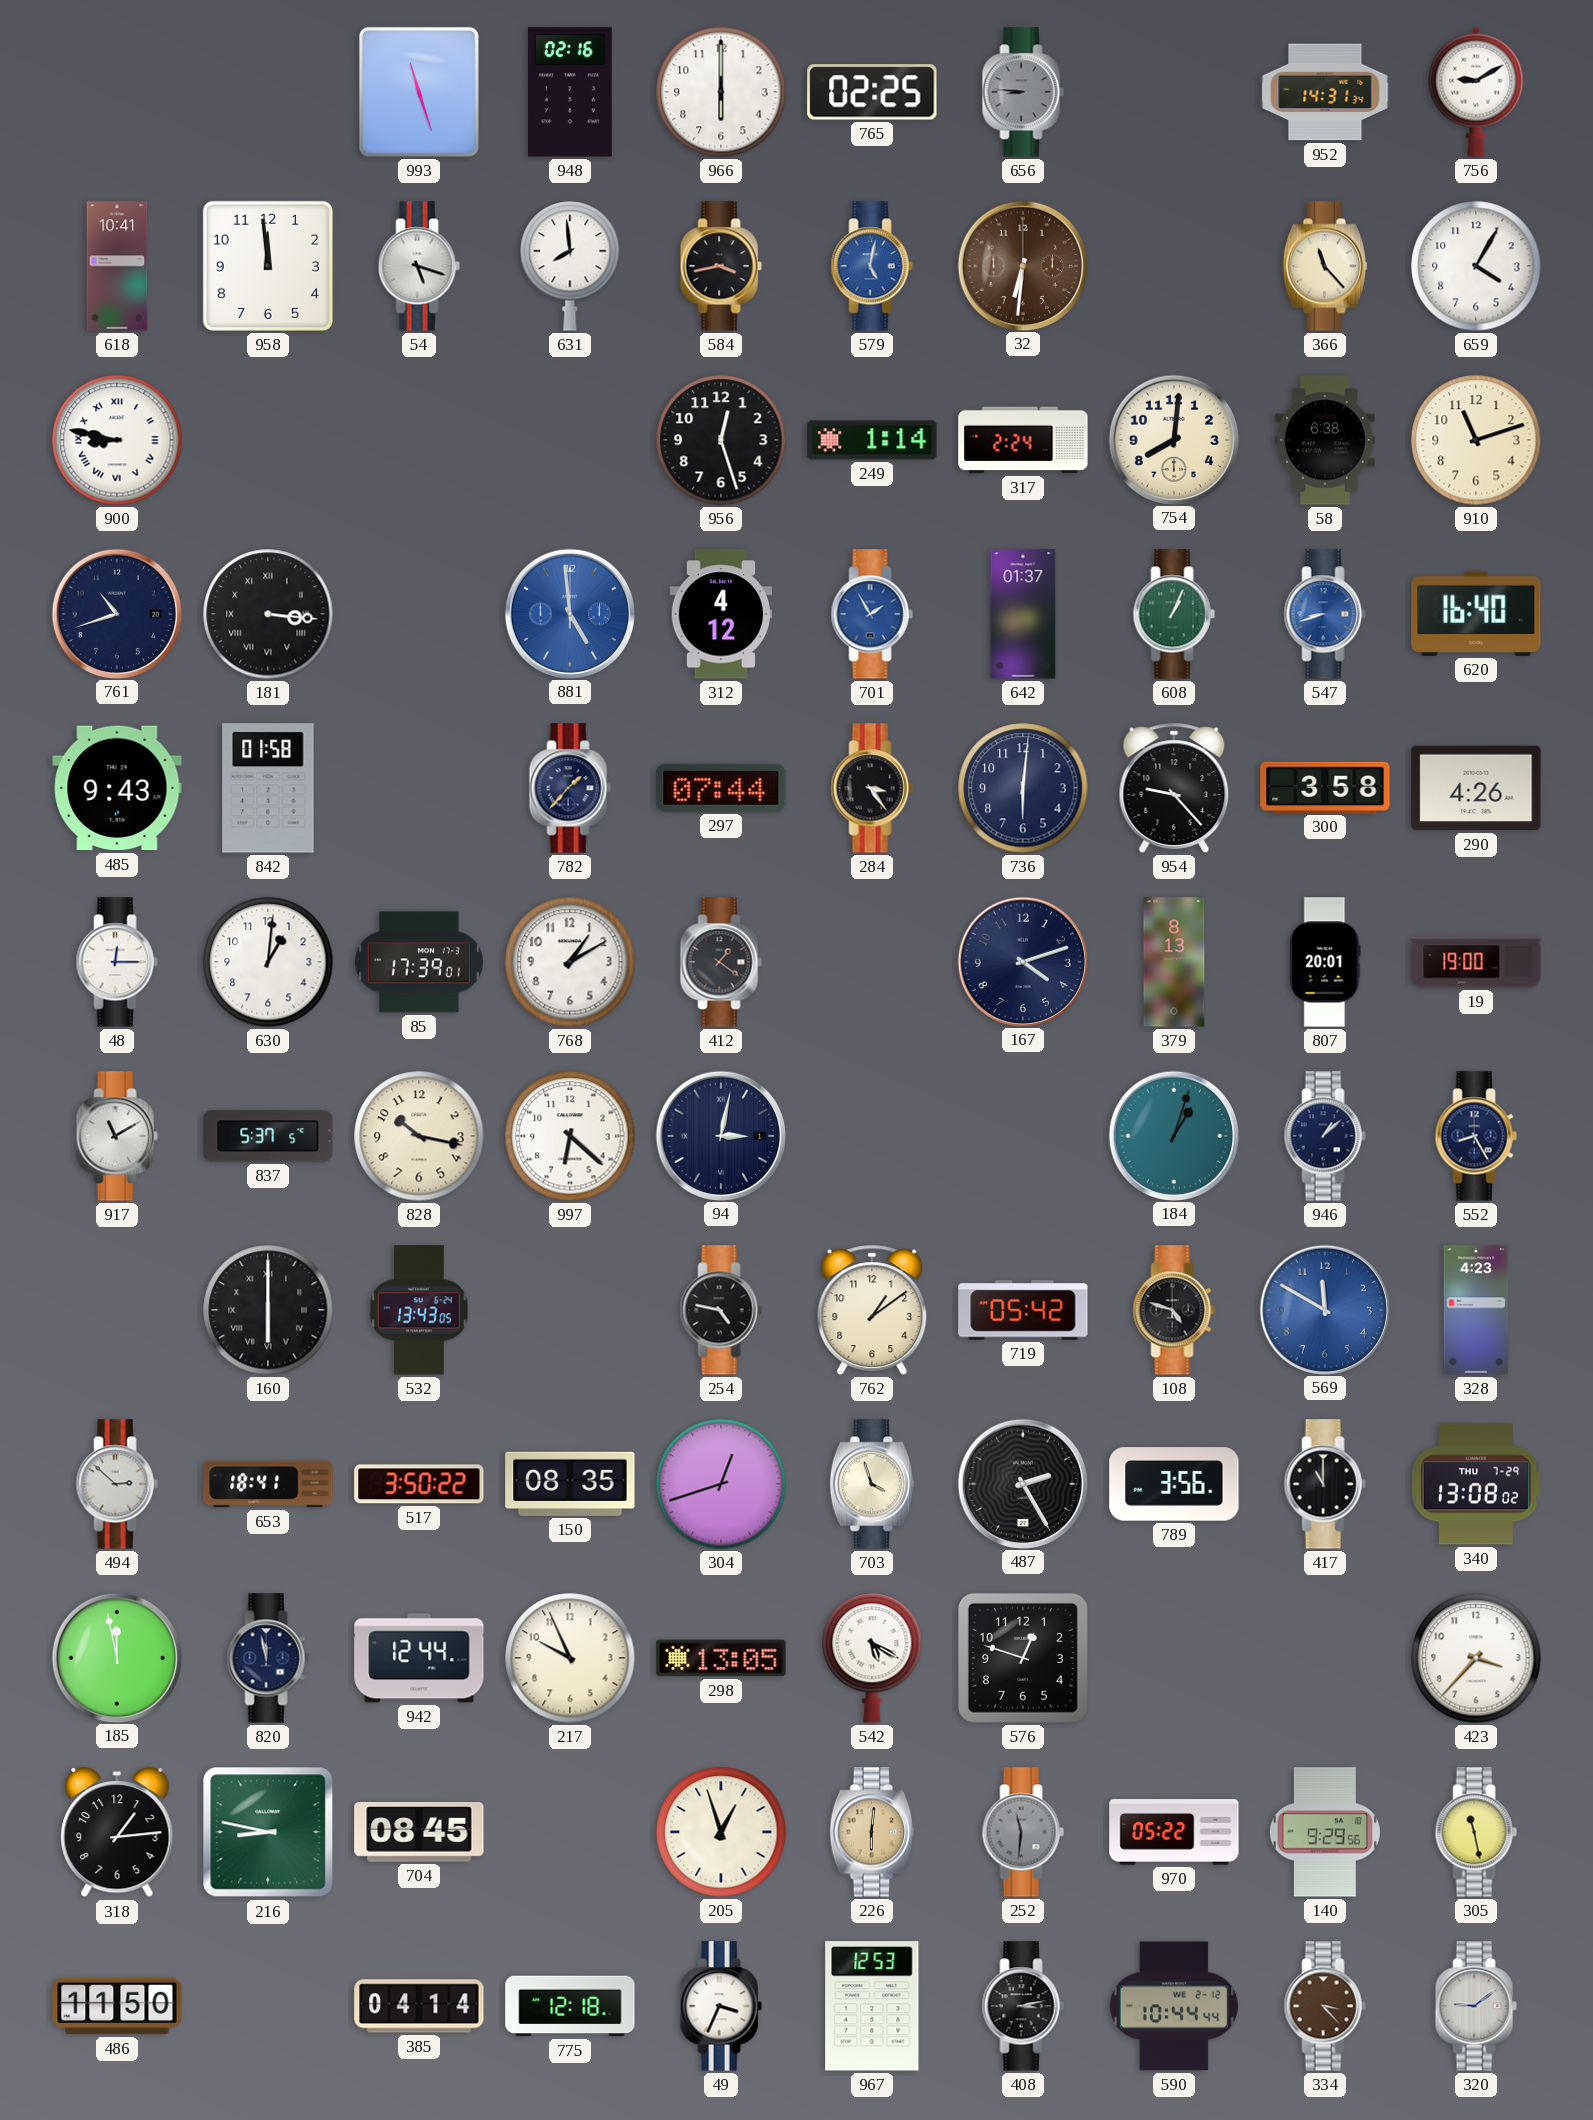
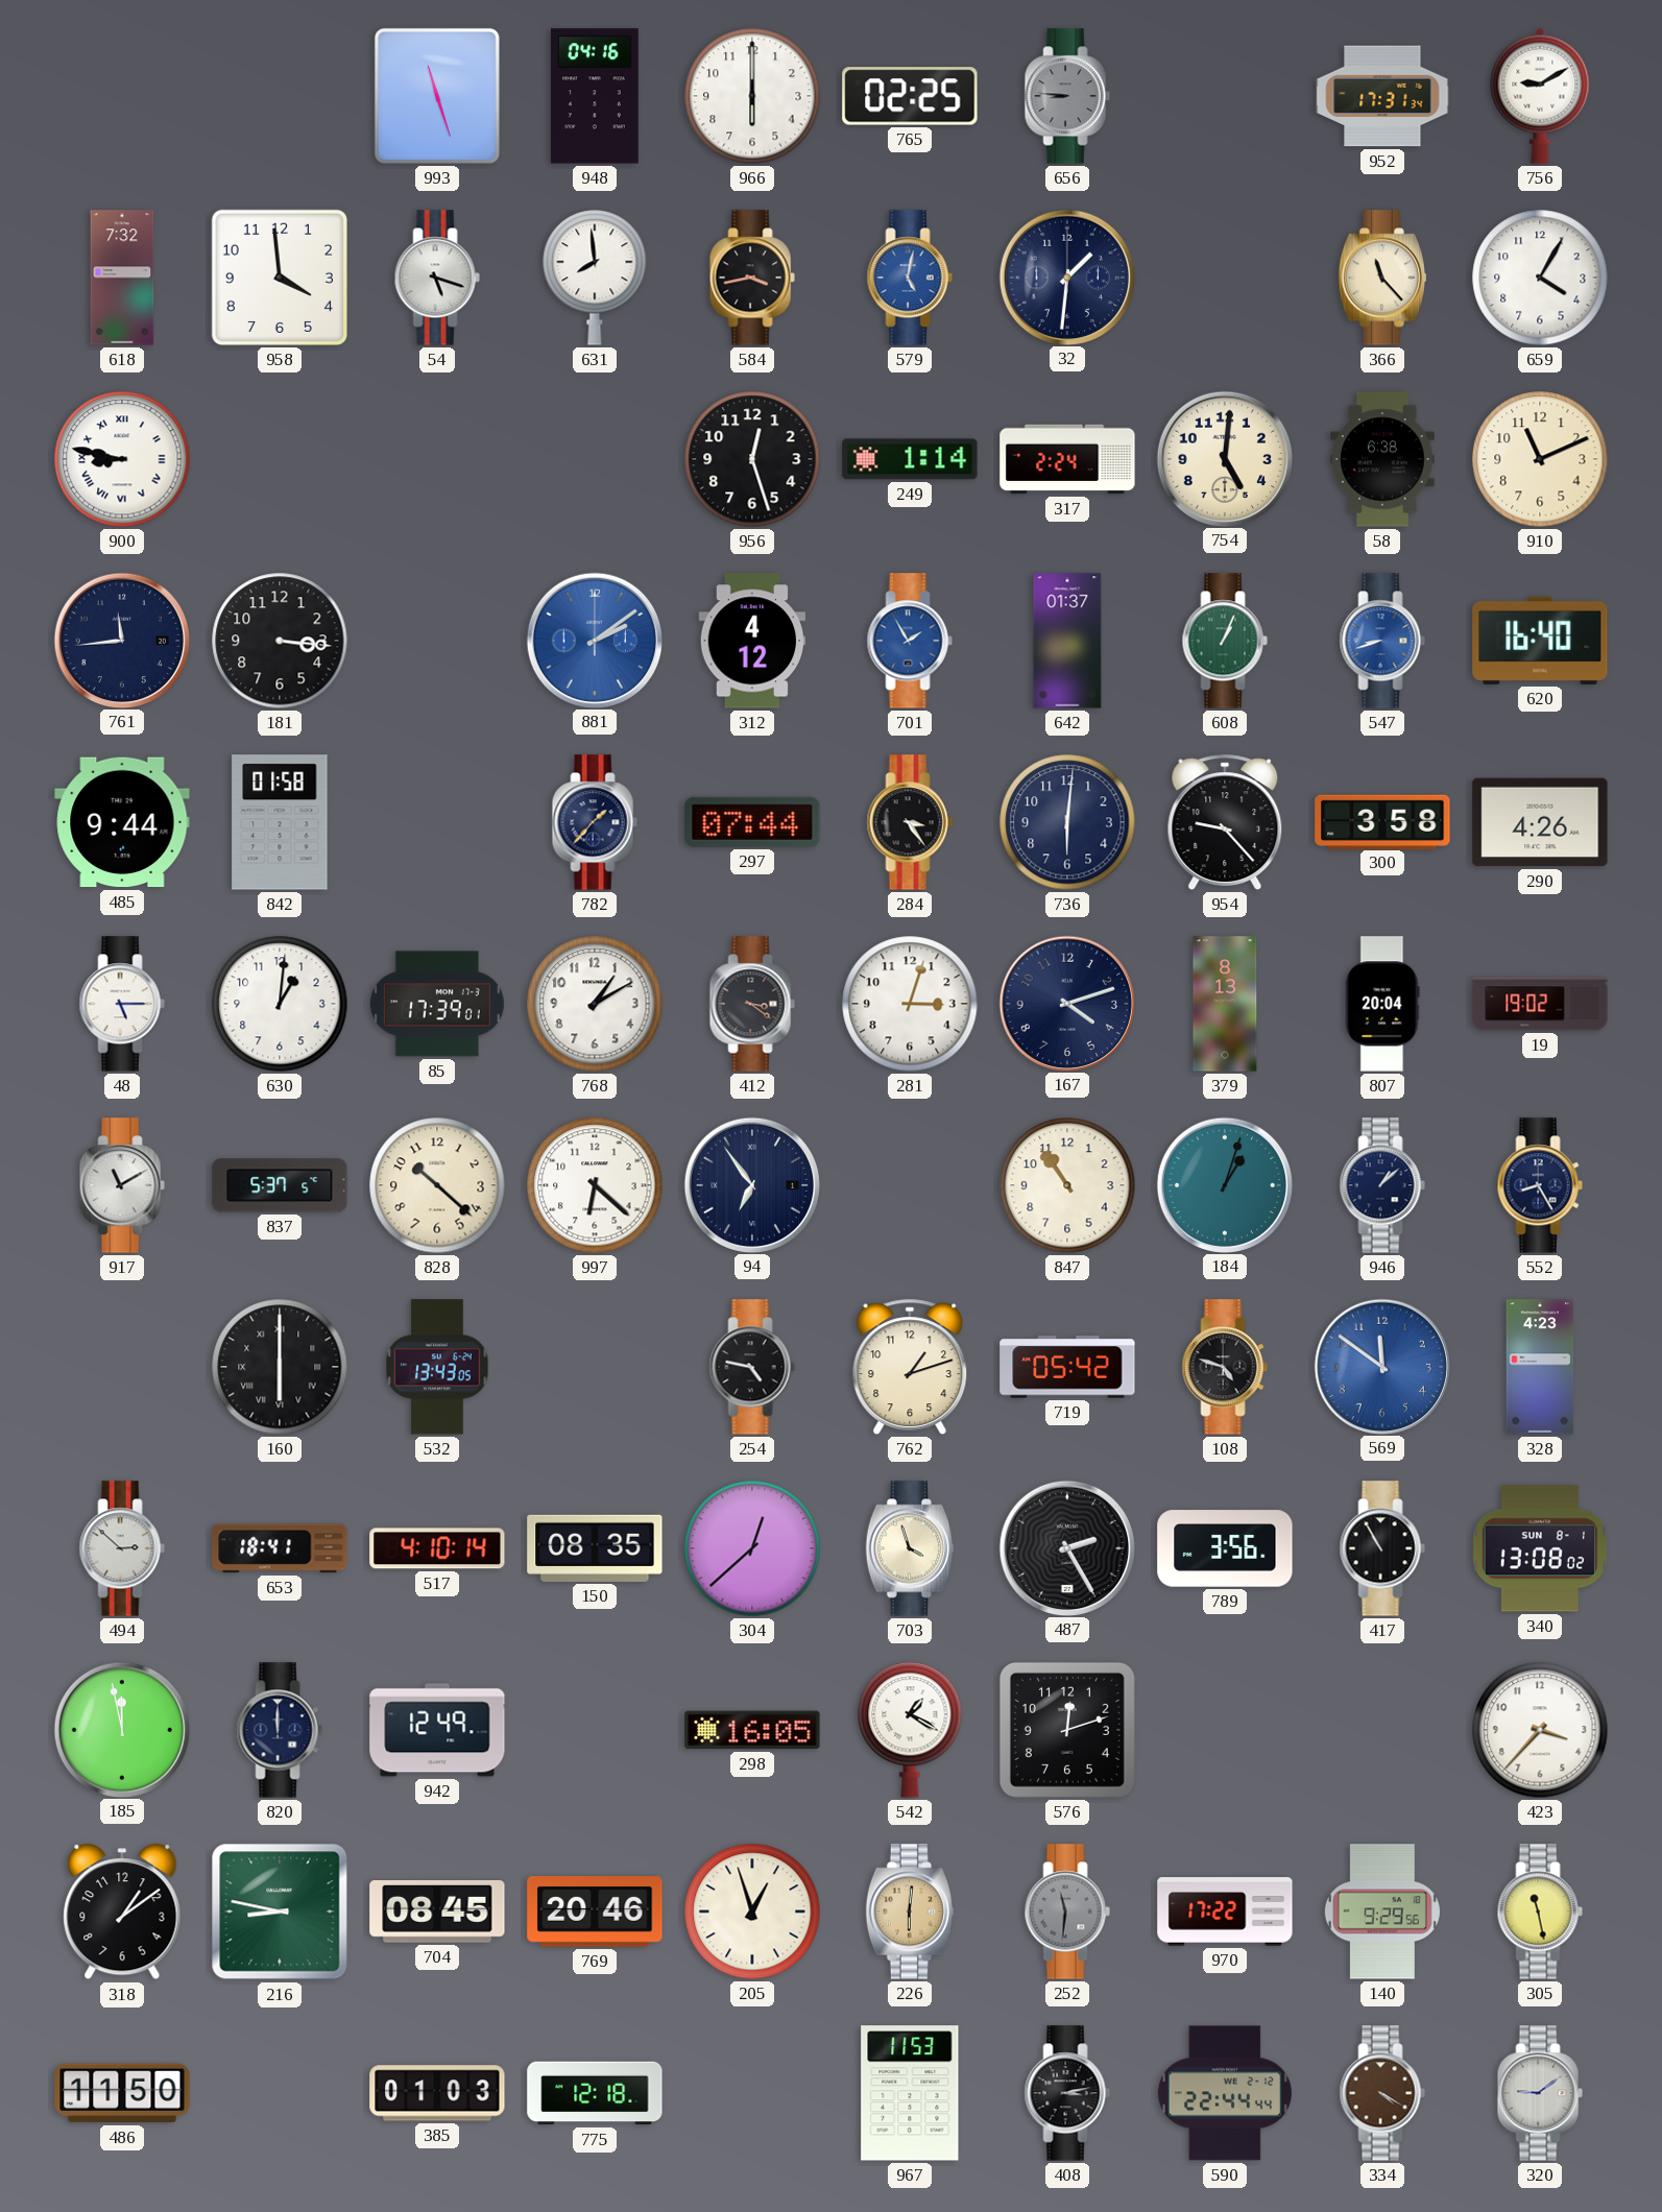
948: 02:16 -> 04:16 (595, 96)
952: 14:31 -> 17:31 (1382, 96)
618: 10:41 -> 7:32 (122, 278)
958: 11:59 -> 3:59 (280, 278)
32: 6:31 -> 1:31 (1066, 276)
32 dial: brown -> navy (1066, 276)
754: 8:01 -> 5:01 (1224, 458)
910: 11:12 -> 11:11 (1540, 459)
761: 10:42 -> 11:44 (121, 640)
181 numerals: Roman -> Arabic (280, 641)
881: 4:59 -> 2:09 (594, 640)
485: 9:43 -> 9:44 (122, 822)
48: 12:15 -> 5:15 (122, 1004)
412: 1:21 -> 3:21 (752, 1004)
281: none -> 3:03 (910, 1004)
807: 20:01 -> 20:04 (1382, 1004)
19: 19:00 -> 19:02 (1540, 1004)
828: 10:17 -> 10:22 (437, 1185)
94: 3:02 -> 6:54 (751, 1184)
847: none -> 10:54 (1067, 1185)
762: 1:09 -> 1:12 (910, 1367)
569: 11:50 -> 11:51 (1381, 1366)
517: 3:50 -> 4:10 (437, 1548)
304: 12:42 -> 12:38 (752, 1548)
417: 11:00 -> 10:55 (1382, 1548)
340 date: THU 7-29 -> SUN 8-1 (1540, 1548)
820: 11:58 -> 12:00 (280, 1730)
942: 12:44 -> 12:49 (437, 1730)
217: 9:56 -> none (570, 1658)
298: 13:05 -> 16:05 (752, 1730)
542: 5:20 -> 1:20 (910, 1730)
576: 12:48 -> 12:12 (1067, 1730)
318: 1:14 -> 1:09 (122, 1913)
769: none -> 20:46 (595, 1912)
970: 05:22 -> 17:22 (1225, 1912)
385: 04:14 -> 01:03 (437, 2093)
49: 3:34 -> none (721, 2006)
967: 12:53 -> 11:53 (910, 2093)
590: 10:44 -> 22:44 (1225, 2093)
334: 3:23 -> 4:20 (1382, 2093)
